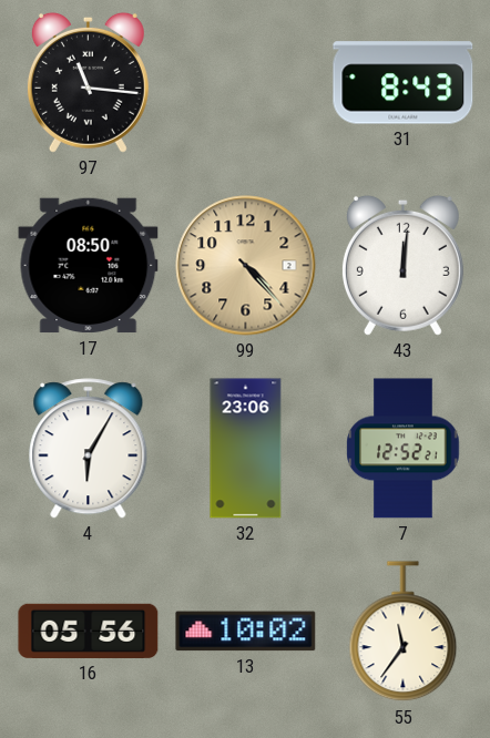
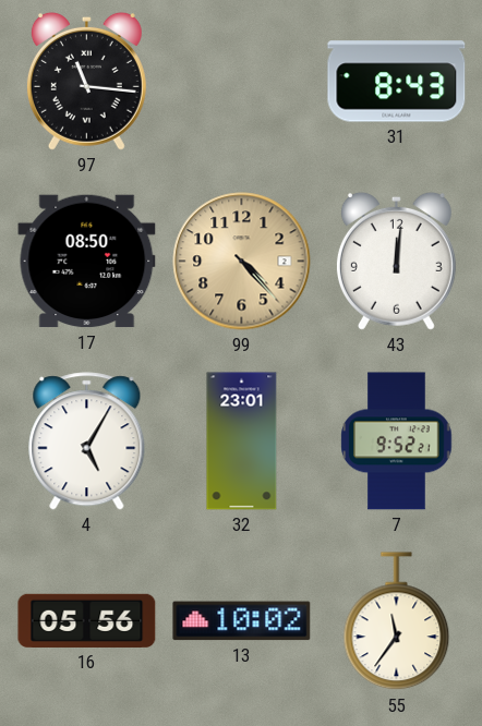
4: 6:05 -> 5:05 (87, 441)
32: 23:06 -> 23:01 (242, 441)
7: 12:52 -> 9:52 (397, 441)
